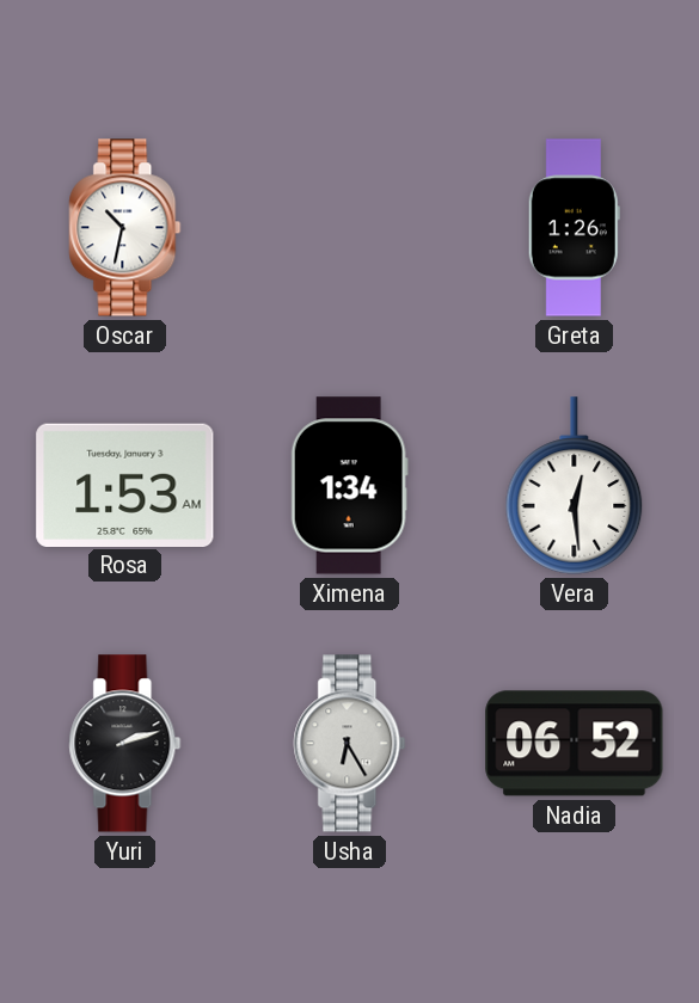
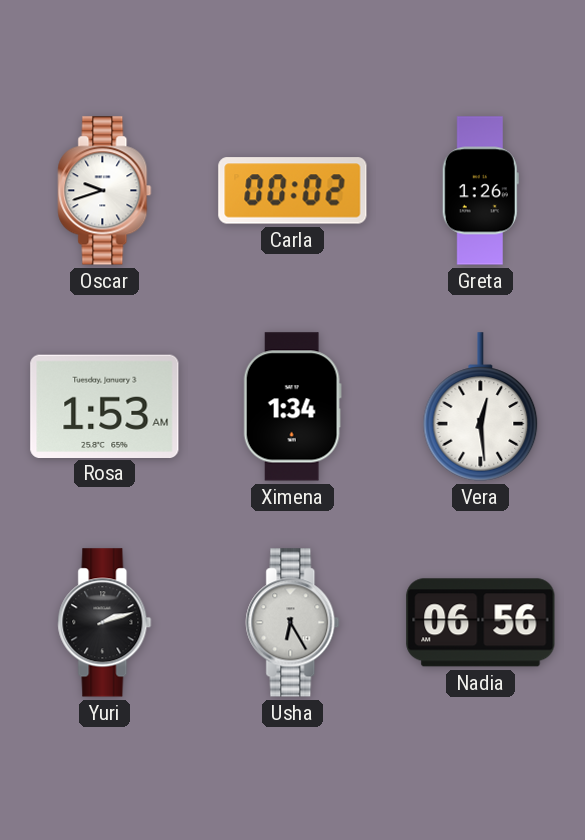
Oscar: 10:32 -> 9:42 (105, 191)
Carla: none -> 00:02 (293, 191)
Nadia: 06:52 -> 06:56 (481, 623)
